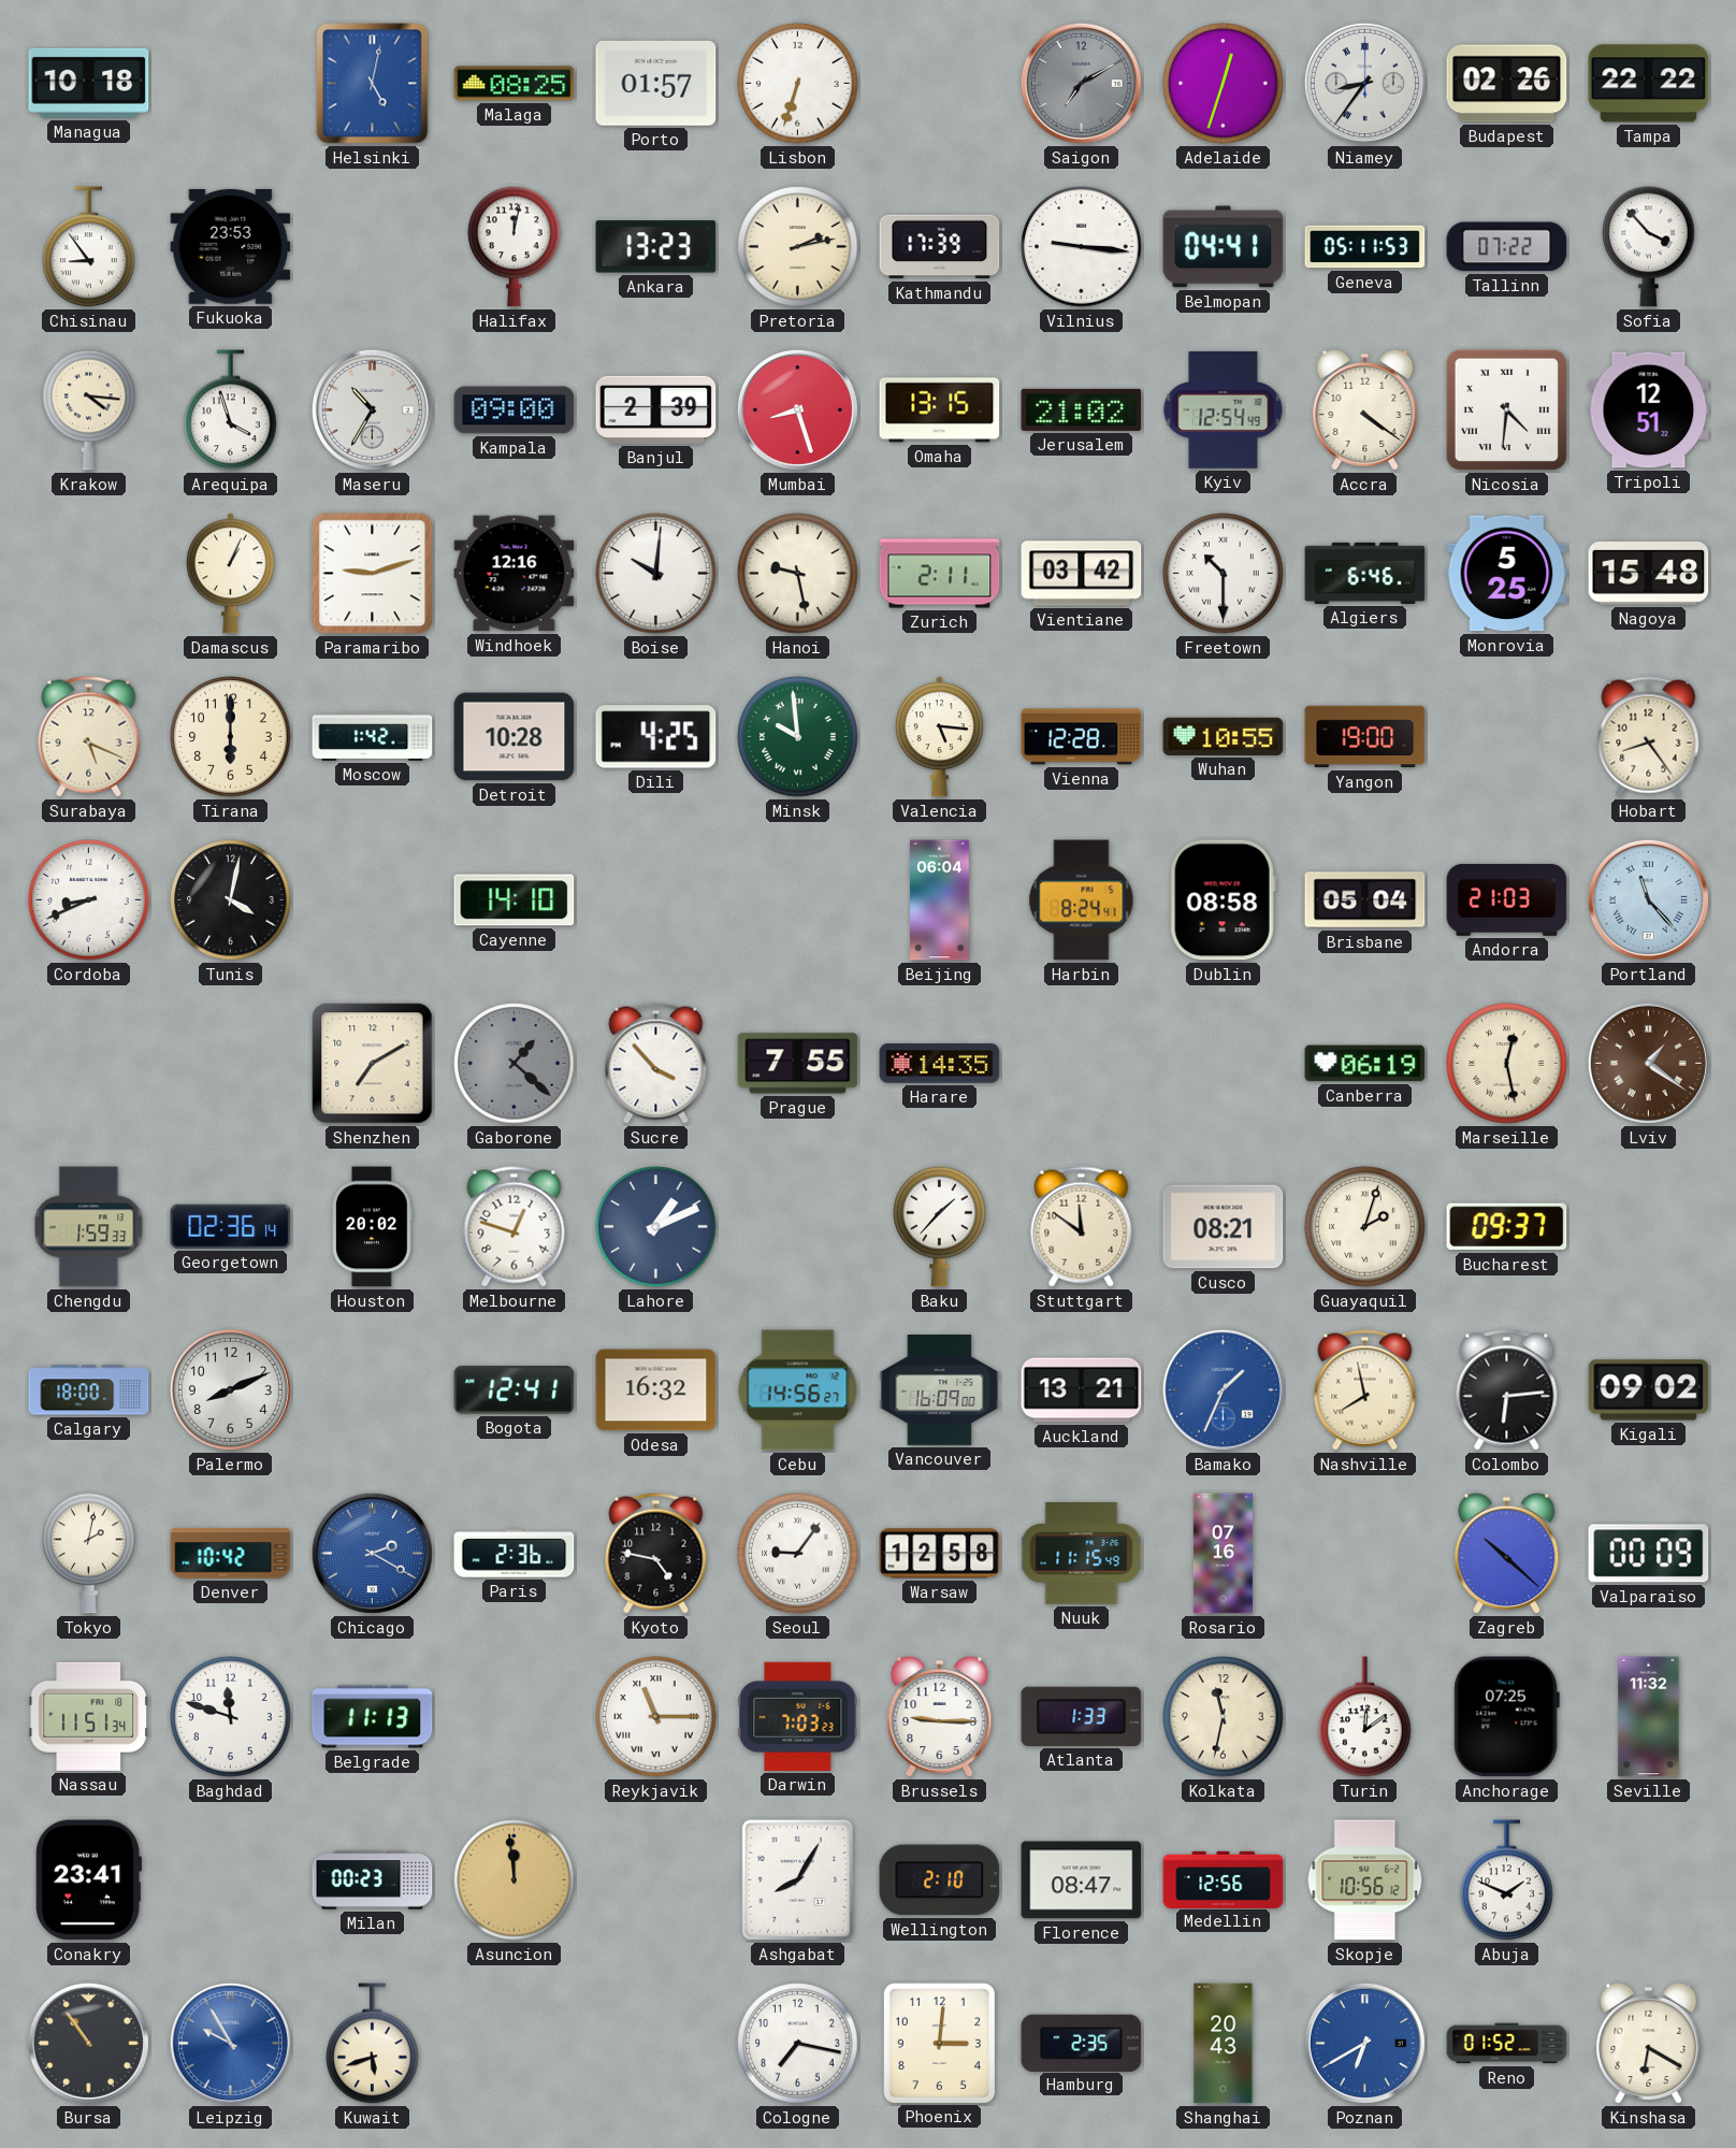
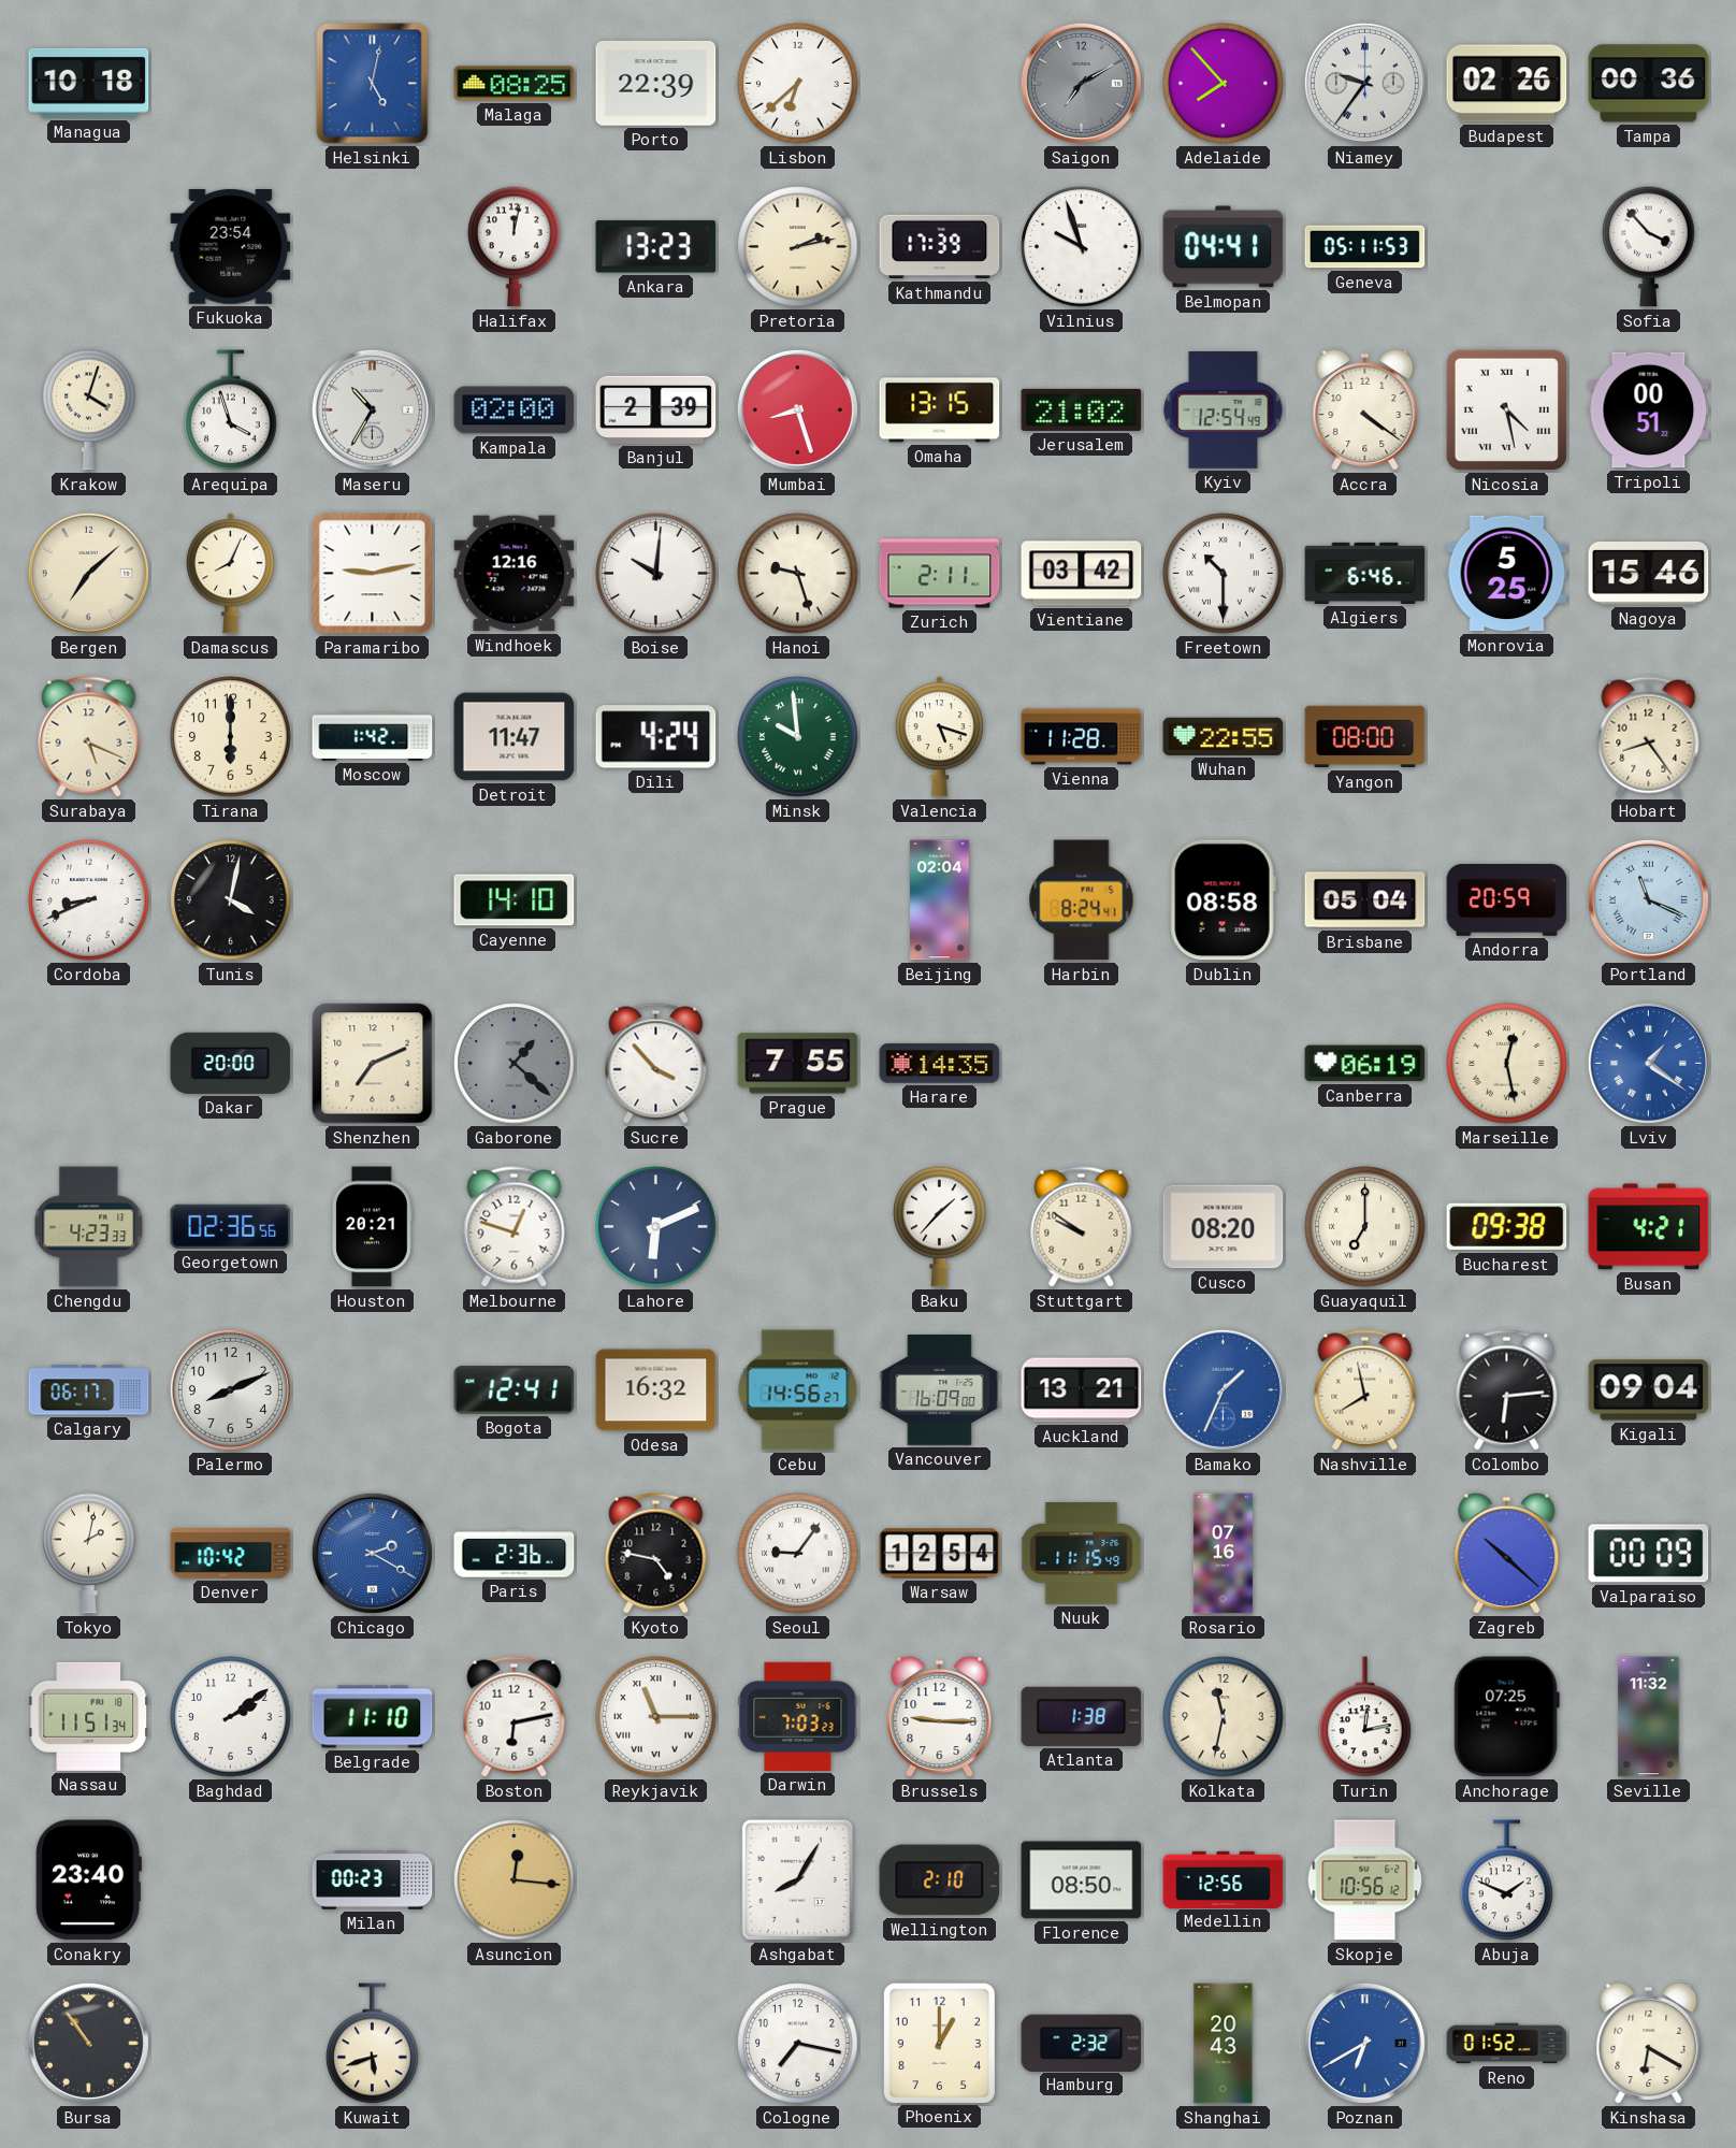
Porto: 01:57 -> 22:39 (656, 83)
Lisbon: 6:33 -> 6:38 (798, 84)
Adelaide: 12:33 -> 7:53 (1224, 84)
Niamey: 8:36 -> 9:36 (1364, 83)
Tampa: 22:22 -> 00:36 (1649, 84)
Chisinau: 8:54 -> none (89, 247)
Fukuoka: 23:53 -> 23:54 (231, 246)
Vilnius: 9:16 -> 9:57 (1082, 247)
Tallinn: 07:22 -> none (1507, 247)
Krakow: 4:16 -> 4:03 (89, 409)
Kampala: 09:00 -> 02:00 (515, 410)
Nicosia: 4:31 -> 4:28 (1506, 409)
Tripoli: 12:51 -> 00:51 (1649, 410)
Bergen: none -> 7:08 (88, 573)
Damascus: 1:04 -> 8:04 (230, 574)
Paramaribo: 9:12 -> 9:13 (373, 574)
Hanoi: 9:28 -> 9:27 (798, 574)
Nagoya: 15:48 -> 15:46 (1649, 573)
Detroit: 10:28 -> 11:47 (515, 737)
Dili: 4:25 -> 4:24 (656, 737)
Valencia: 5:16 -> 5:18 (939, 737)
Vienna: 12:28 -> 11:28 (1082, 737)
Wuhan: 10:55 -> 22:55 (1224, 736)
Yangon: 19:00 -> 08:00 (1365, 737)
Beijing: 06:04 -> 02:04 (940, 900)
Andorra: 21:03 -> 20:59 (1507, 899)
Portland: 11:23 -> 11:19 (1648, 899)
Dakar: none -> 20:00 (231, 1063)
Shenzhen: 7:10 -> 7:11 (373, 1064)
Lviv dial: brown -> blue (1648, 1063)
Chengdu: 1:59 -> 4:23 (89, 1227)
Georgetown: 02:36:14 -> 02:36:56 (231, 1226)
Houston: 20:02 -> 20:21 (372, 1227)
Lahore: 1:11 -> 6:11 (656, 1227)
Stuttgart: 11:51 -> 9:51 (1082, 1227)
Cusco: 08:21 -> 08:20 (1224, 1227)
Guayaquil: 2:03 -> 7:00 (1365, 1227)
Bucharest: 09:37 -> 09:38 (1507, 1227)
Busan: none -> 4:21 (1649, 1227)
Calgary: 18:00 -> 06:17 (89, 1390)
Kigali: 09:02 -> 09:04 (1649, 1390)
Warsaw: 12:58 -> 12:54 (940, 1554)
Baghdad: 11:48 -> 2:09 (231, 1717)
Belgrade: 11:13 -> 11:10 (373, 1717)
Boston: none -> 6:13 (515, 1717)
Atlanta: 1:33 -> 1:38 (1082, 1716)
Turin: 12:09 -> 12:13 (1365, 1717)
Conakry: 23:41 -> 23:40 (88, 1880)
Asuncion: 11:59 -> 12:16 (515, 1880)
Florence: 08:47 -> 08:50 (1082, 1880)
Leipzig: 9:55 -> none (230, 2043)
Phoenix: 3:01 -> 1:00 (939, 2043)
Hamburg: 2:35 -> 2:32 (1082, 2043)
